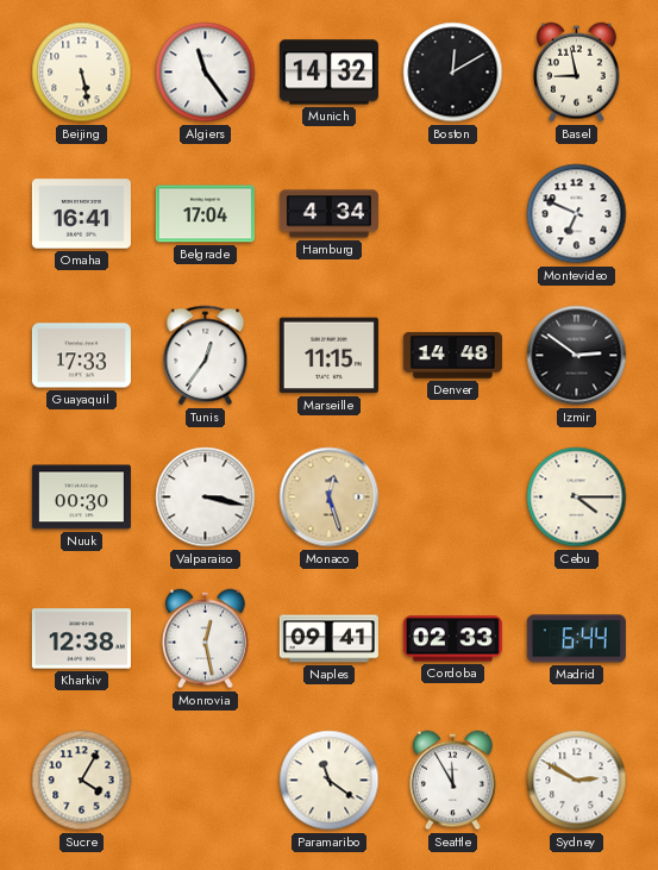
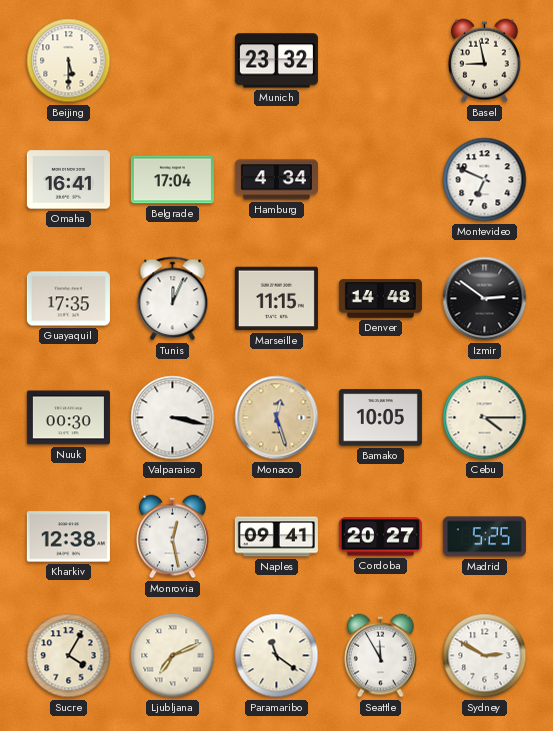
Beijing: 5:28 -> 5:30 (69, 61)
Algiers: 11:24 -> none (206, 73)
Munich: 14:32 -> 23:32 (276, 61)
Boston: 12:10 -> none (453, 73)
Guayaquil: 17:33 -> 17:35 (68, 299)
Tunis: 12:36 -> 12:04 (173, 299)
Bamako: none -> 10:05 (380, 418)
Cordoba: 02:33 -> 20:27 (380, 537)
Madrid: 6:44 -> 5:25 (484, 537)
Ljubljana: none -> 7:11 (173, 656)
